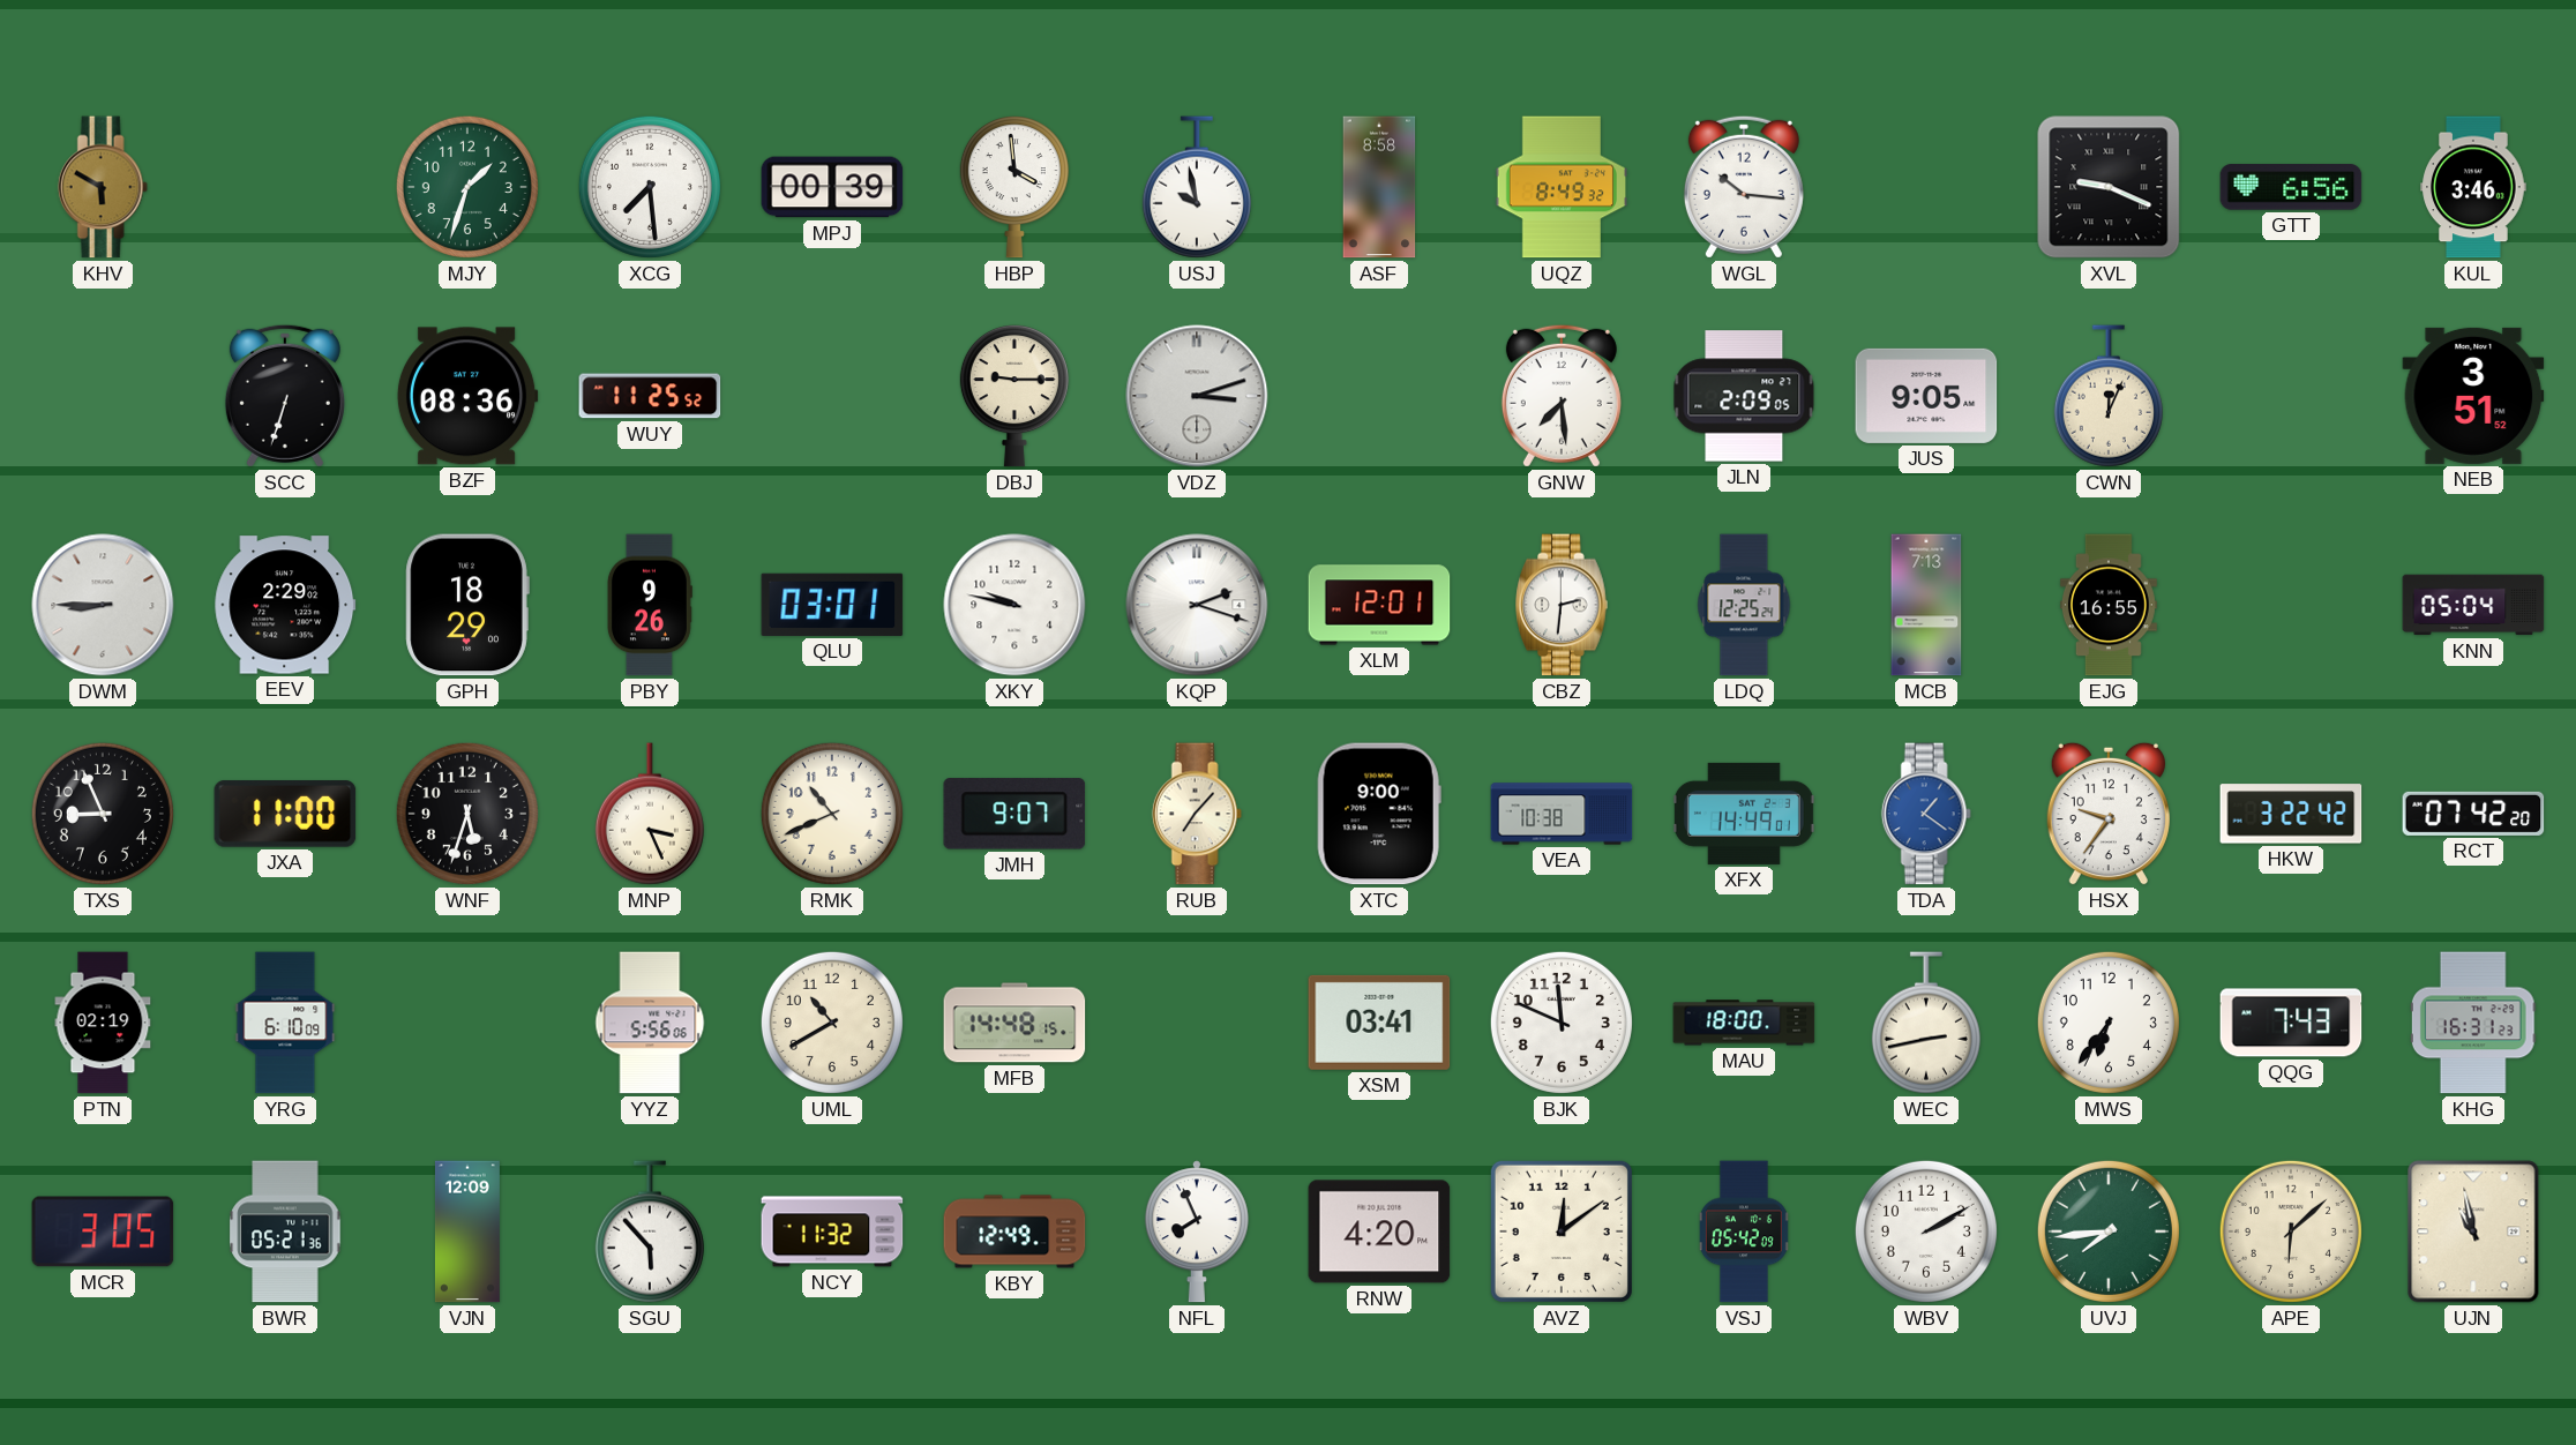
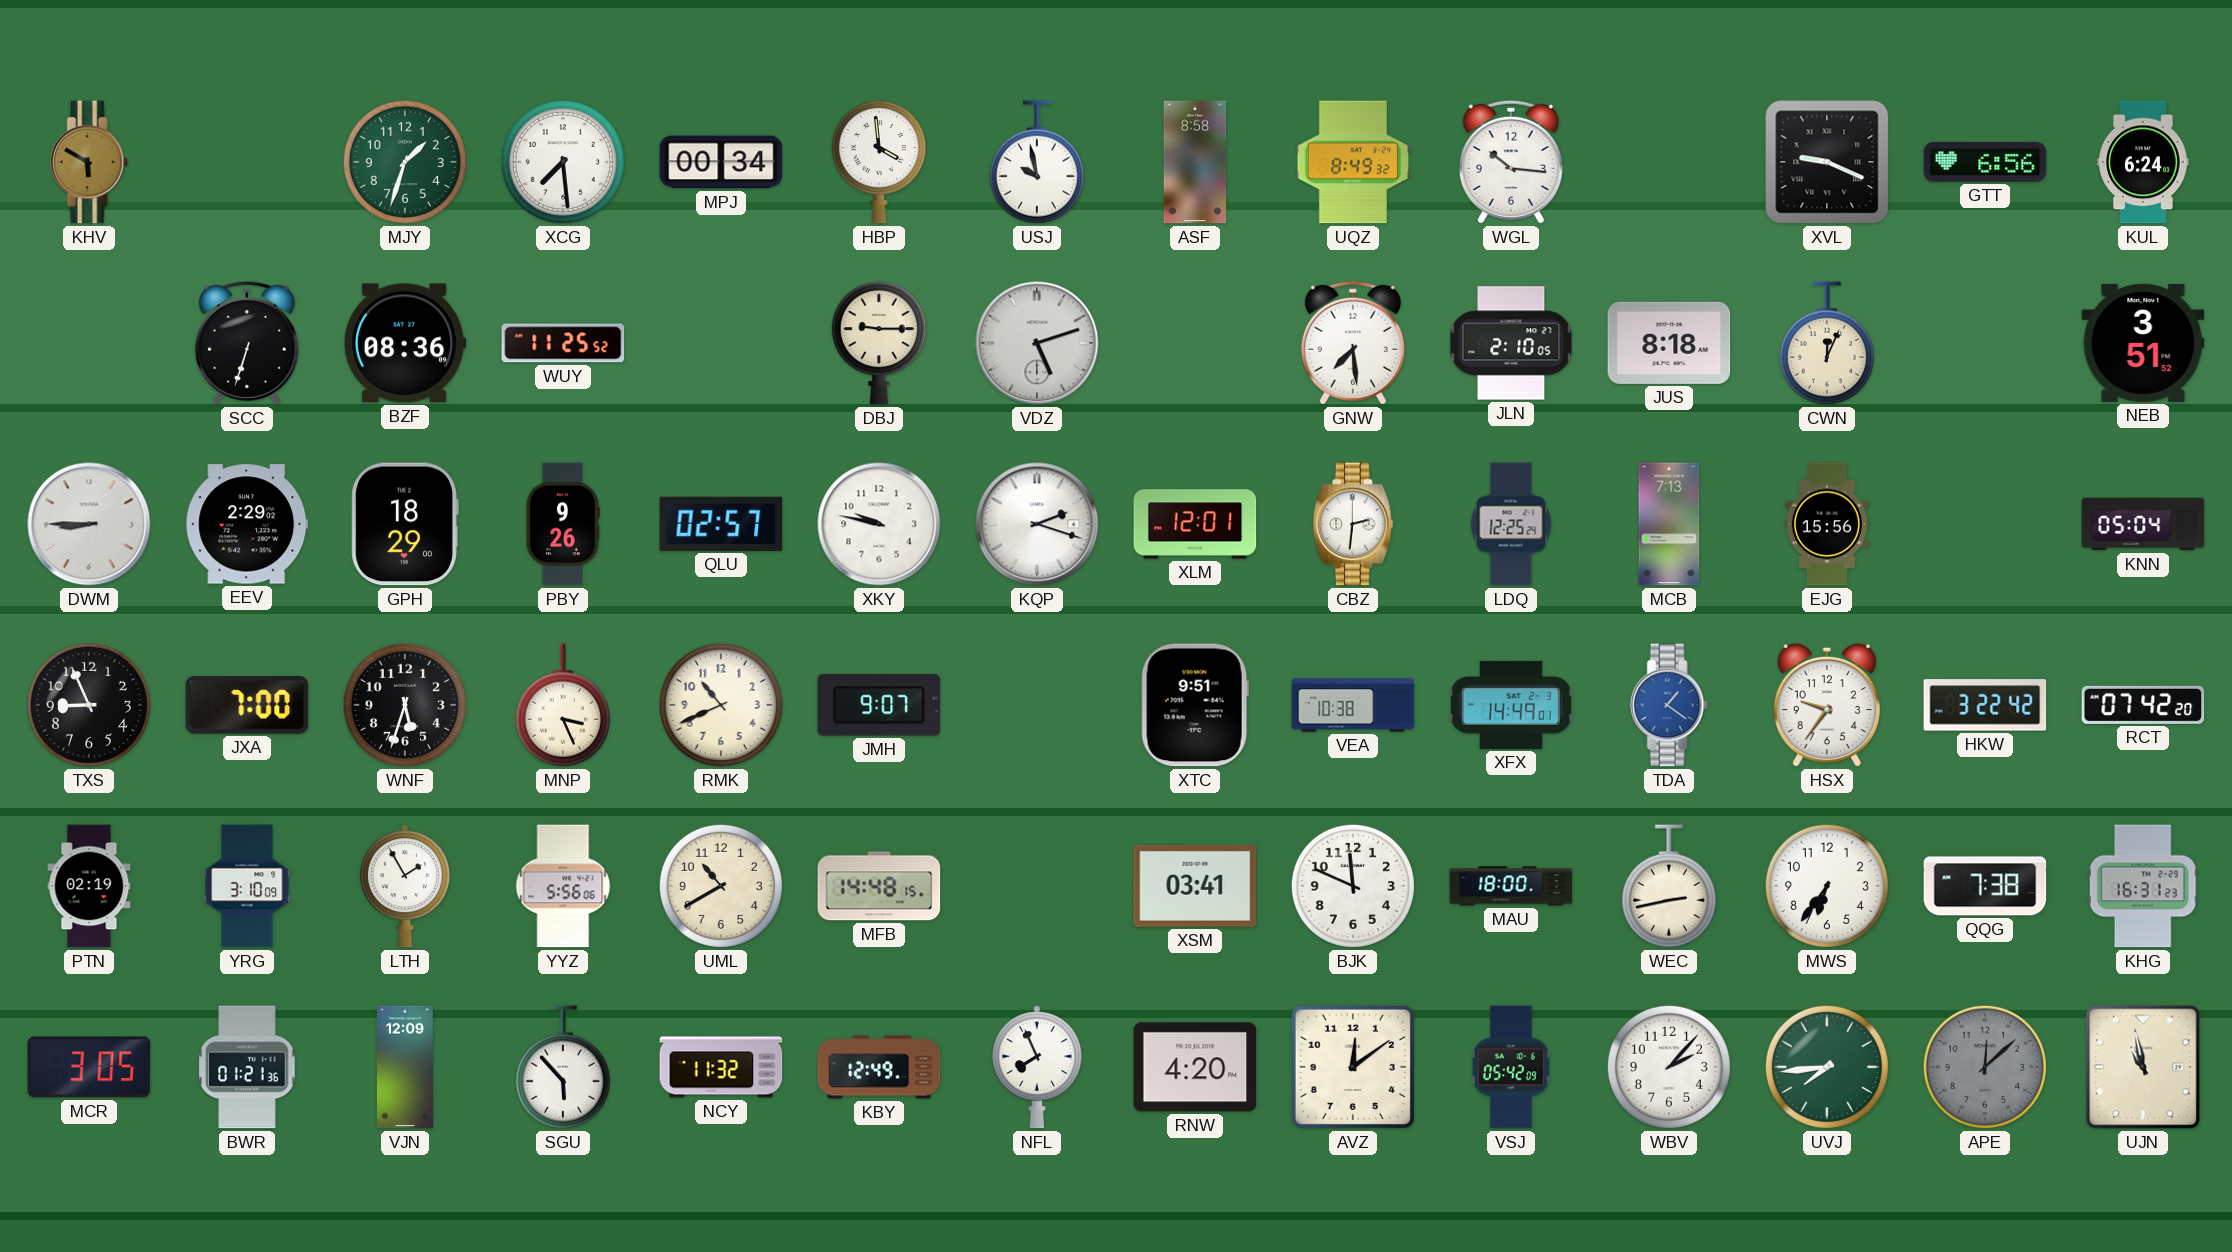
MPJ: 00:39 -> 00:34 (721, 162)
KUL: 3:46 -> 6:24 (2143, 162)
VDZ: 3:12 -> 5:12 (1037, 343)
JLN: 2:09 -> 2:10 (1511, 343)
JUS: 9:05 -> 8:18 (1669, 343)
QLU: 03:01 -> 02:57 (721, 524)
EJG: 16:55 -> 15:56 (1827, 524)
JXA: 11:00 -> 7:00 (247, 705)
RUB: 7:07 -> none (1197, 814)
XTC: 9:00 -> 9:51 (1195, 705)
YRG: 6:10 -> 3:10 (247, 886)
LTH: none -> 1:55 (405, 886)
QQG: 7:43 -> 7:38 (1985, 886)
BWR: 05:21 -> 01:21 (247, 1067)
WBV: 2:10 -> 2:07 (1669, 1067)
APE: 6:08 -> 12:08 (1985, 1067)
APE dial: cream -> grey (1985, 1067)
